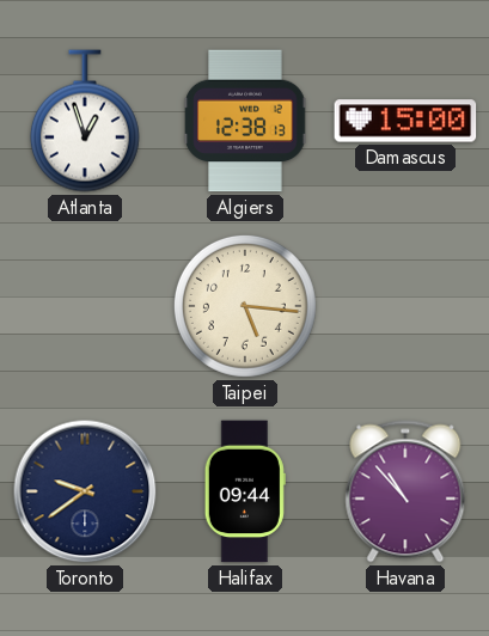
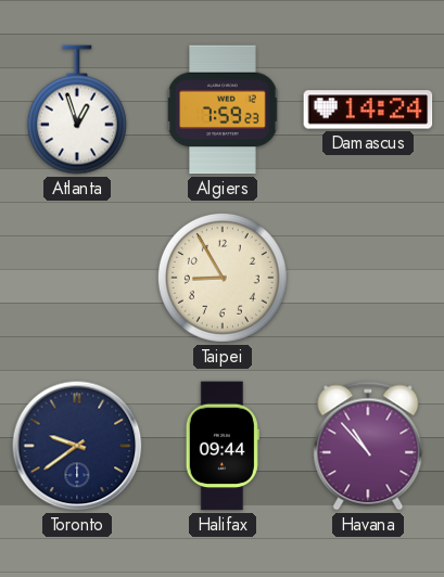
Algiers: 12:38 -> 7:59 (223, 110)
Damascus: 15:00 -> 14:24 (368, 110)
Taipei: 5:16 -> 8:55 (223, 278)
